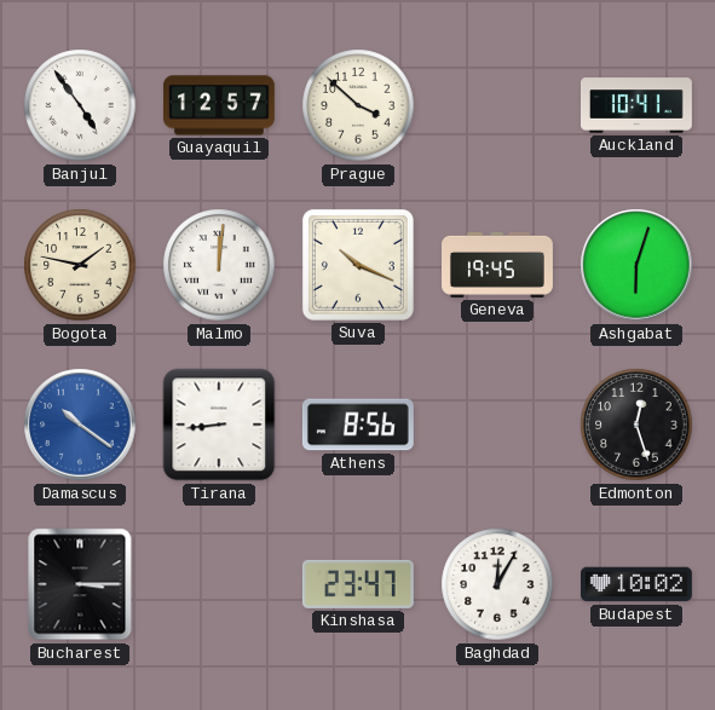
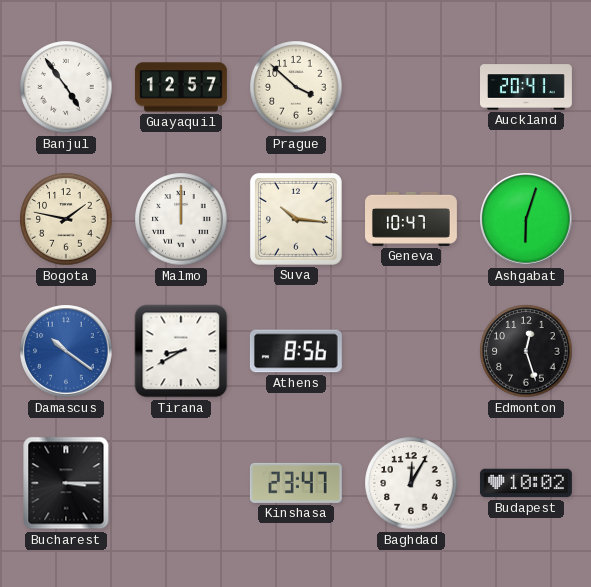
Auckland: 10:41 -> 20:41 (527, 87)
Malmo: 12:01 -> 12:00 (181, 219)
Suva: 10:19 -> 10:16 (296, 219)
Geneva: 19:45 -> 10:47 (412, 219)
Tirana: 8:44 -> 8:40 (181, 351)
